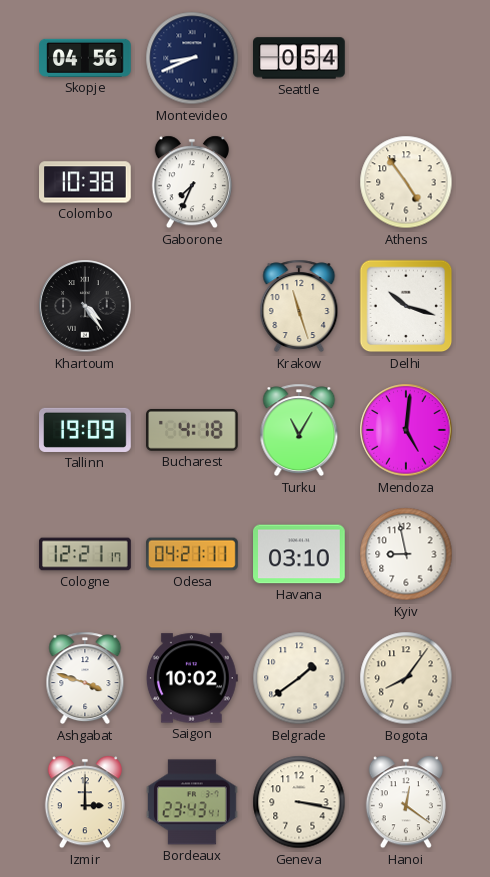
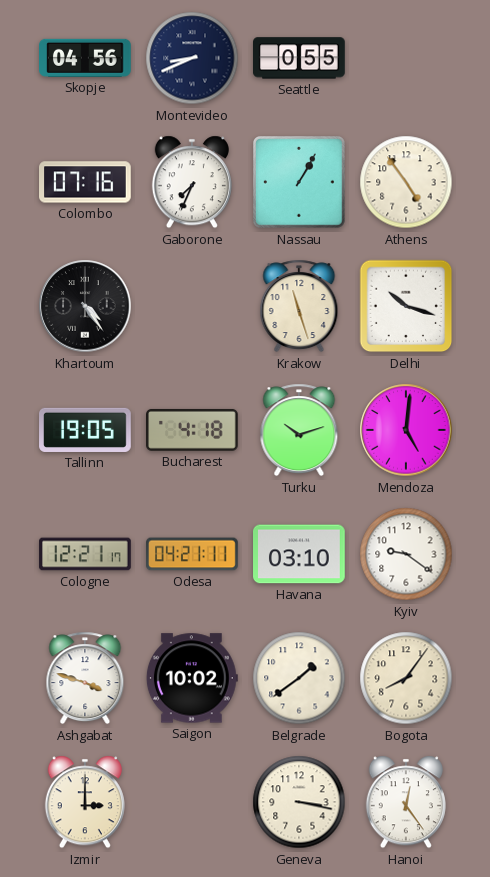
Seattle: 0:54 -> 0:55 (300, 58)
Colombo: 10:38 -> 07:16 (86, 182)
Nassau: none -> 1:05 (300, 183)
Tallinn: 19:09 -> 19:05 (85, 430)
Turku: 11:05 -> 10:12 (299, 430)
Kyiv: 8:58 -> 9:21 (406, 554)
Bordeaux: 23:43 -> none (193, 802)
Hanoi: 12:21 -> 12:24 (406, 802)
